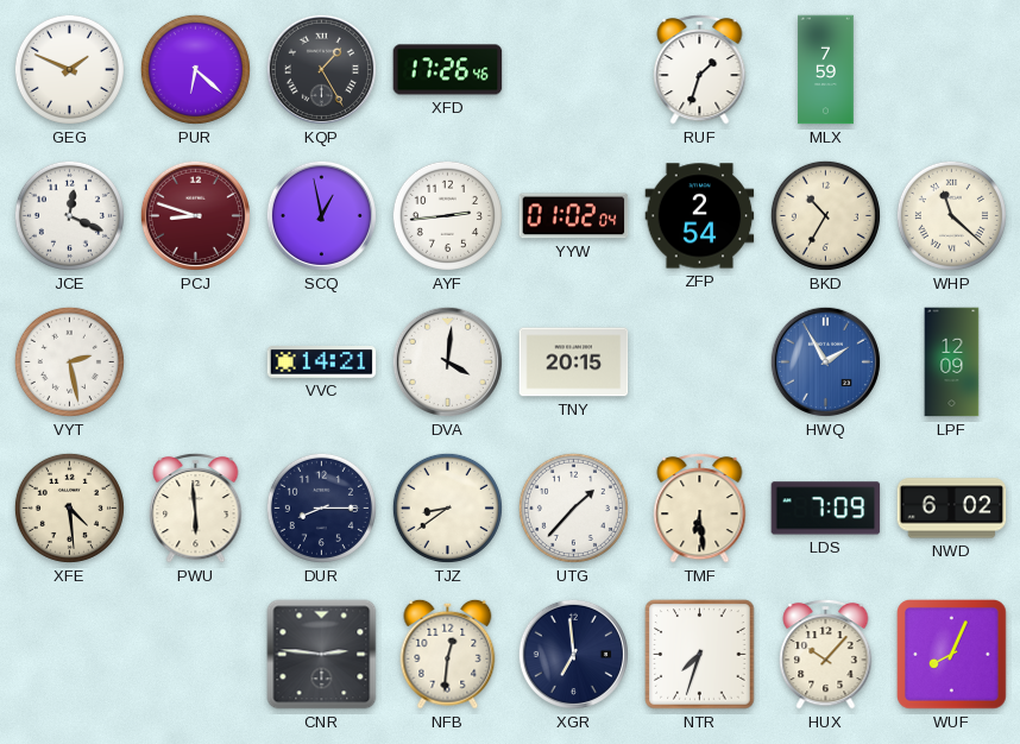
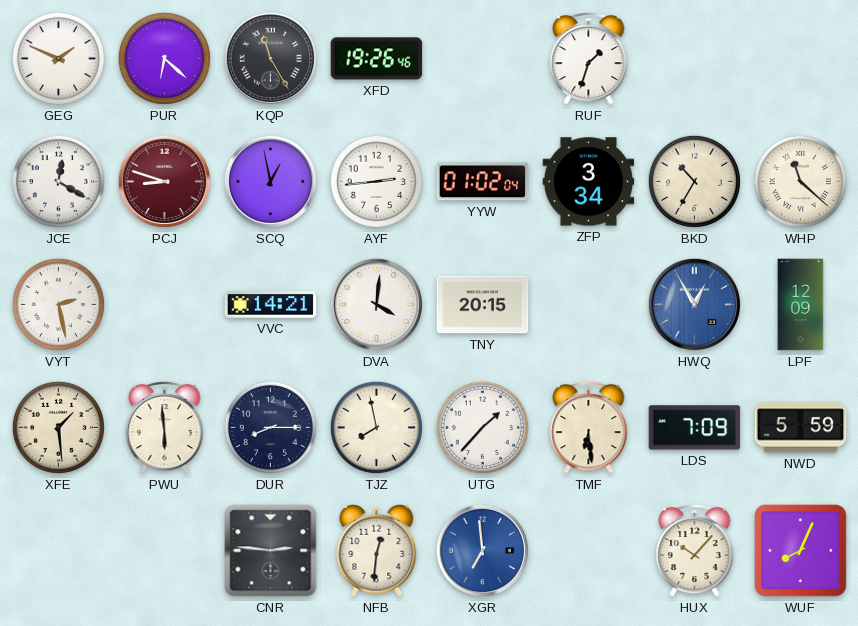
KQP: 1:25 -> 11:25 (270, 58)
XFD: 17:26 -> 19:26 (377, 59)
MLX: 7:59 -> none (826, 70)
JCE: 12:19 -> 12:20 (58, 181)
ZFP: 2:54 -> 3:34 (589, 182)
HWQ: 1:55 -> 12:55 (694, 304)
XFE: 4:29 -> 1:29 (58, 427)
TJZ: 8:39 -> 7:58 (376, 427)
NWD: 6:02 -> 5:59 (801, 428)
XGR dial: navy -> blue (482, 550)
NTR: 7:33 -> none (700, 655)
